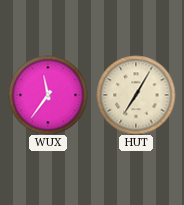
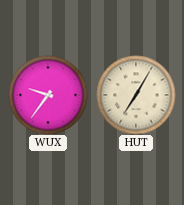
WUX: 11:36 -> 9:36 (48, 95)
